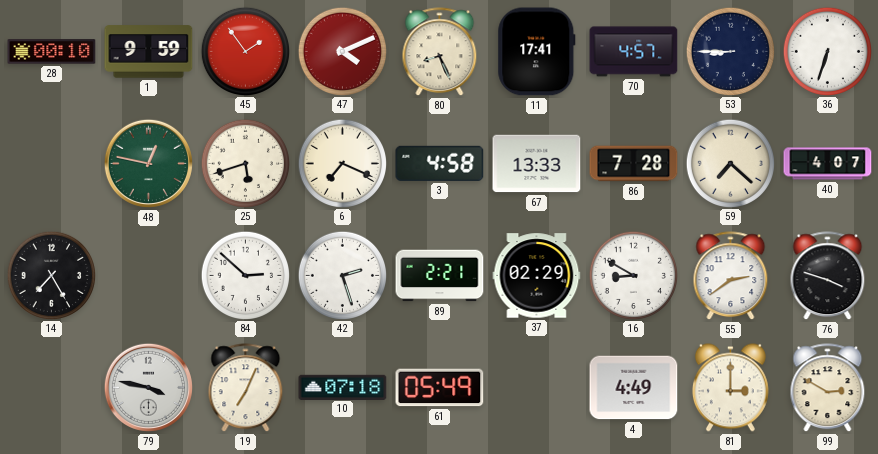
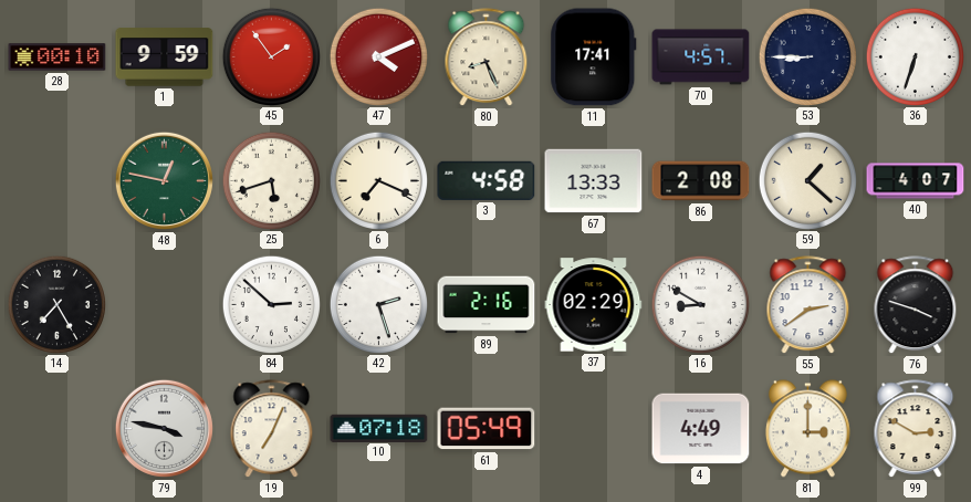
86: 7:28 -> 2:08 (701, 181)
59: 7:22 -> 1:22 (807, 180)
89: 2:21 -> 2:16 (487, 305)
